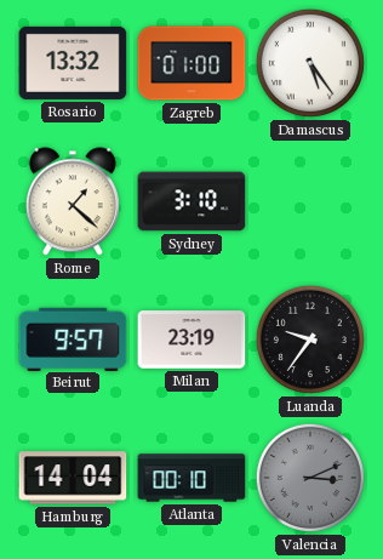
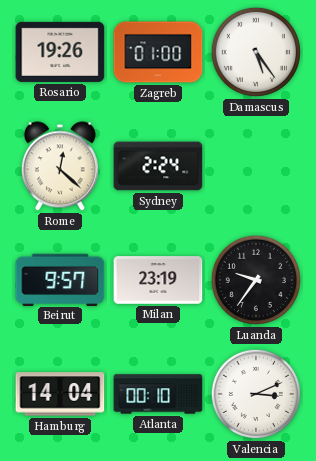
Rosario: 13:32 -> 19:26 (60, 52)
Rome: 1:22 -> 12:22 (60, 166)
Sydney: 3:10 -> 2:24 (158, 166)
Valencia dial: grey -> white (256, 394)
